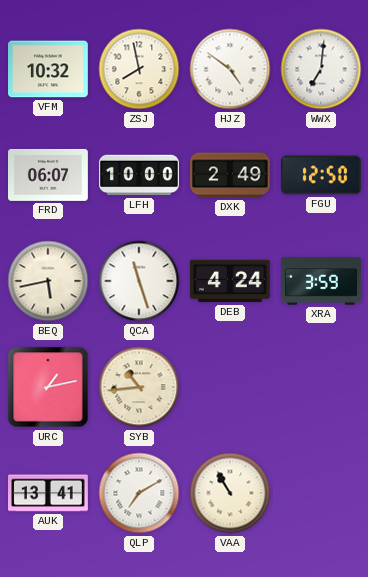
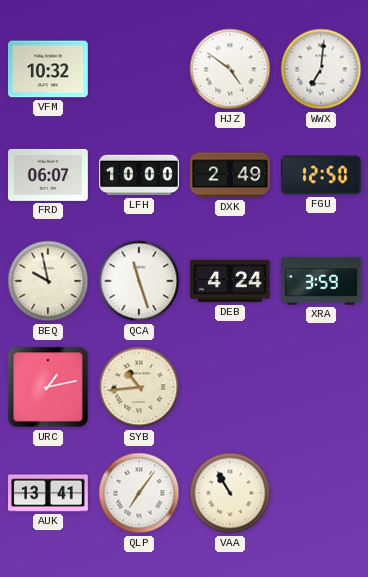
ZSJ: 7:58 -> none (139, 69)
BEQ: 5:43 -> 9:58 (48, 281)
QLP: 7:10 -> 7:06 (139, 493)
